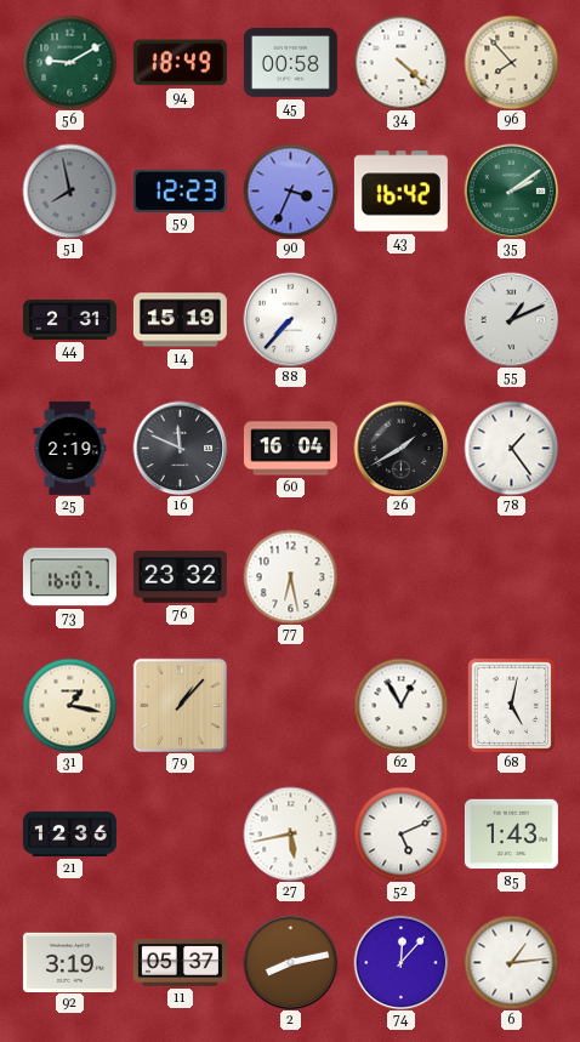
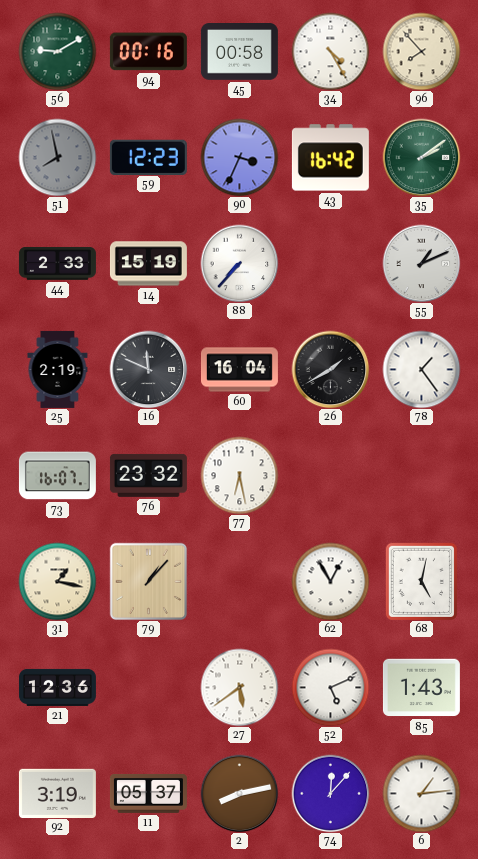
94: 18:49 -> 00:16 (148, 52)
34: 4:22 -> 4:25 (330, 51)
44: 2:31 -> 2:33 (57, 263)
27: 5:43 -> 5:39 (239, 687)
